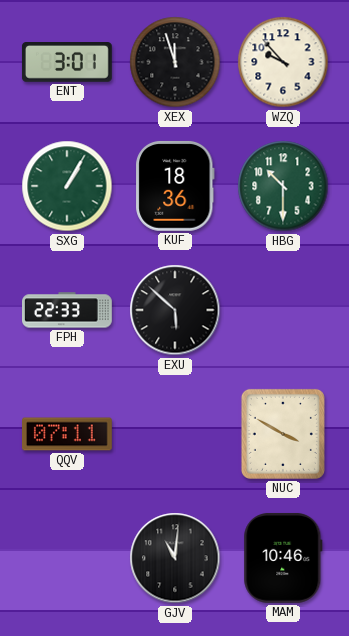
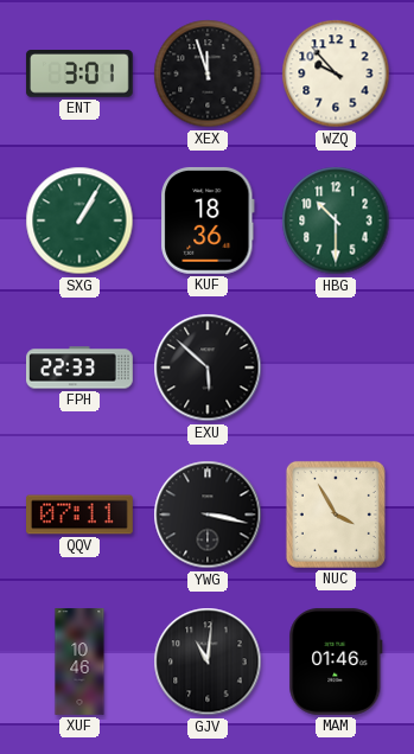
YWG: none -> 3:17 (208, 515)
NUC: 3:50 -> 3:55 (336, 515)
XUF: none -> 10:46 (79, 662)
MAM: 10:46 -> 01:46 (336, 662)
